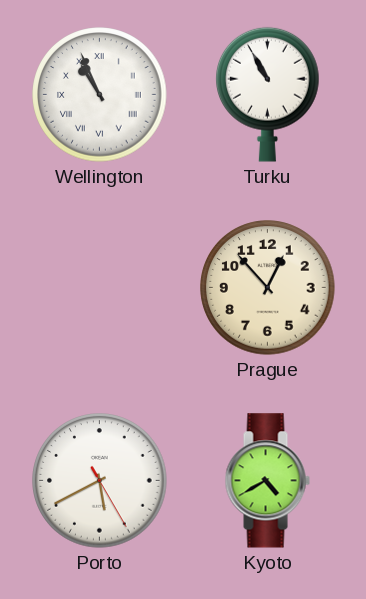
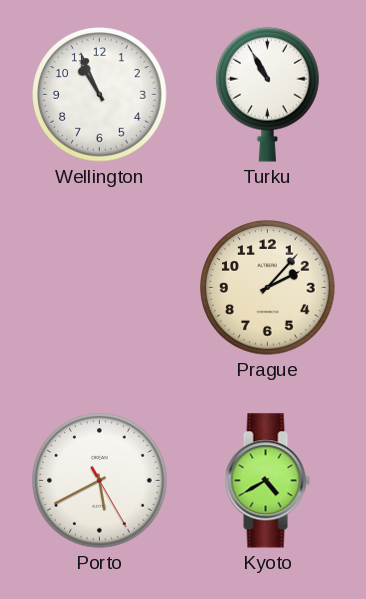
Wellington numerals: Roman -> Arabic (100, 95)
Prague: 12:53 -> 2:07 (268, 288)
